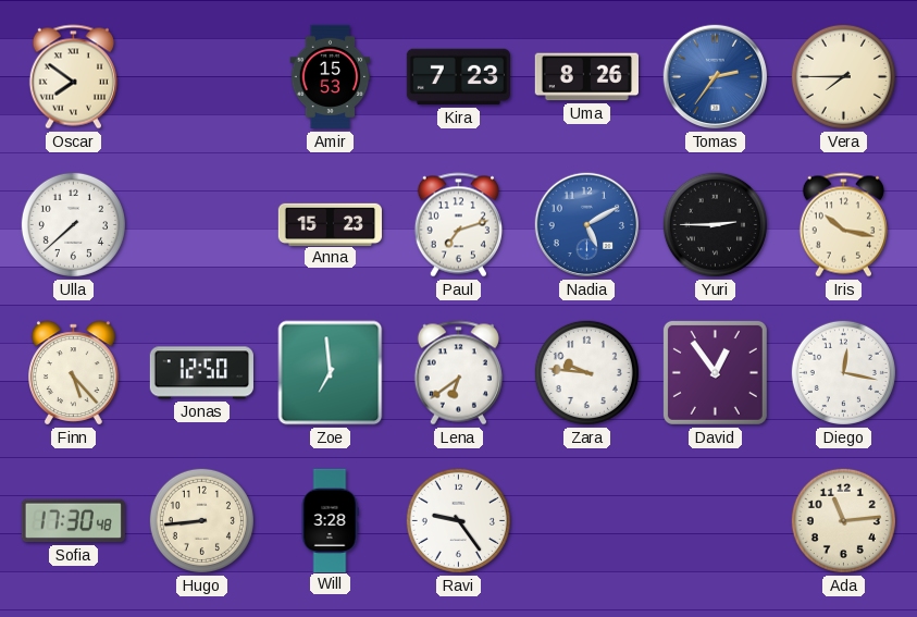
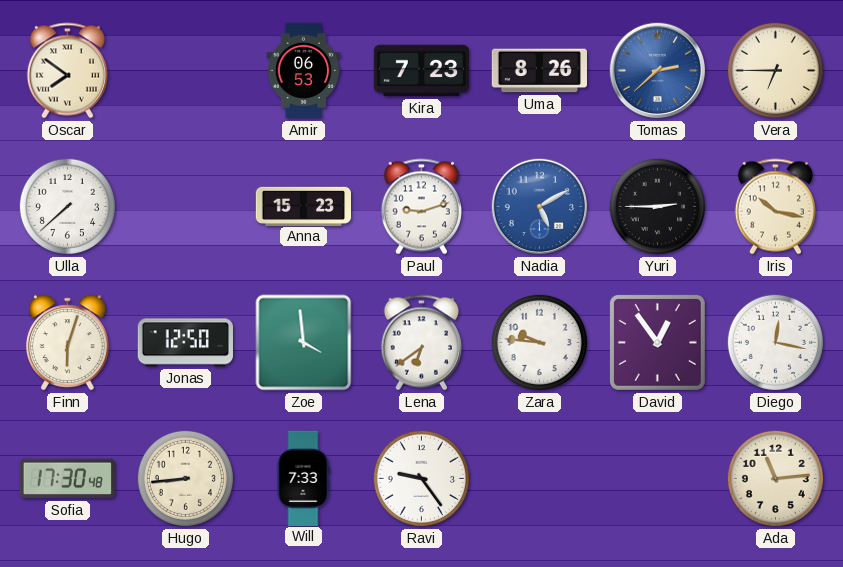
Amir: 15:53 -> 06:53 (304, 71)
Tomas: 2:36 -> 2:38 (658, 71)
Vera: 7:45 -> 6:45 (775, 70)
Paul: 7:12 -> 9:12 (421, 207)
Finn: 5:23 -> 6:03 (68, 343)
Zoe: 6:59 -> 3:59 (304, 343)
Will: 3:28 -> 7:33 (303, 478)
